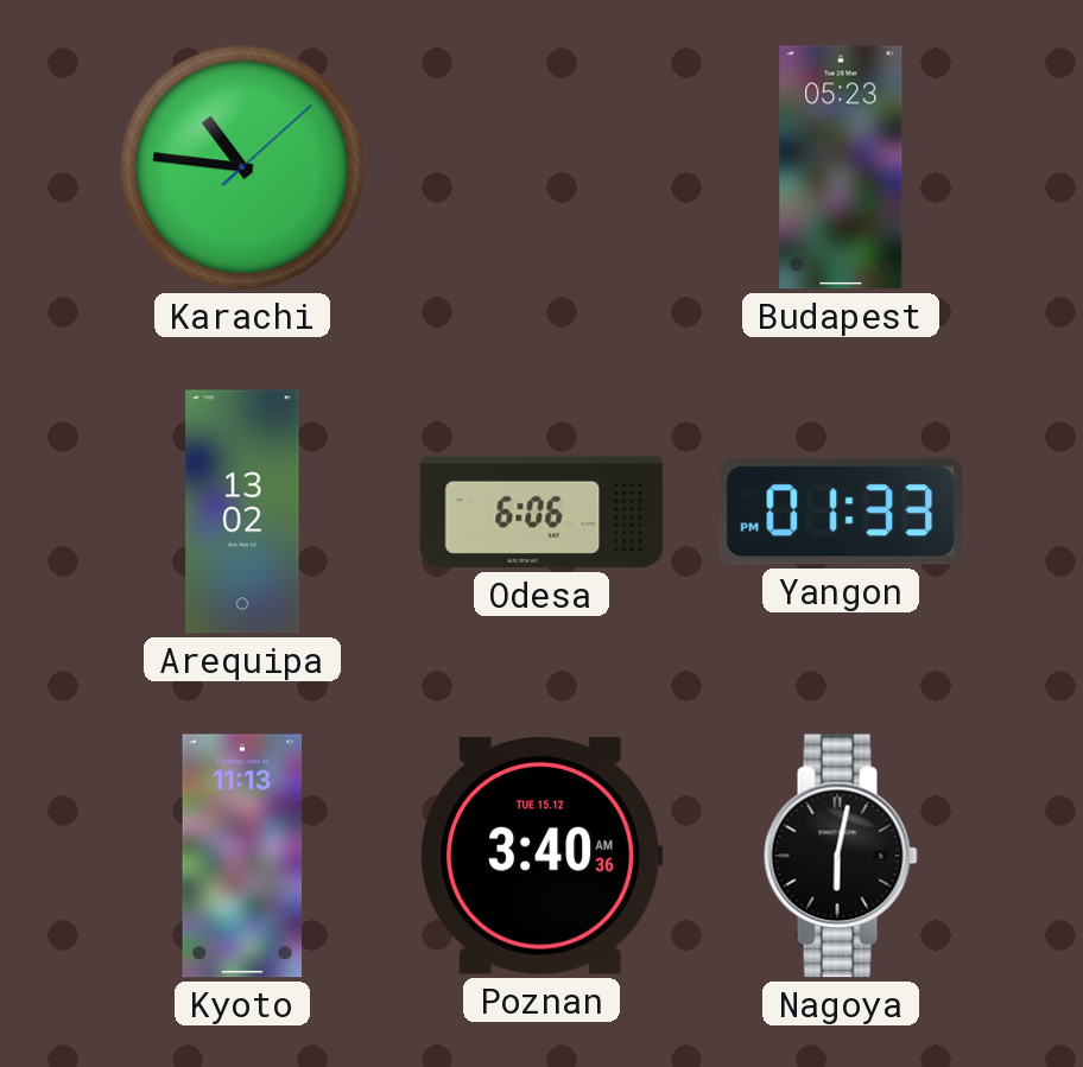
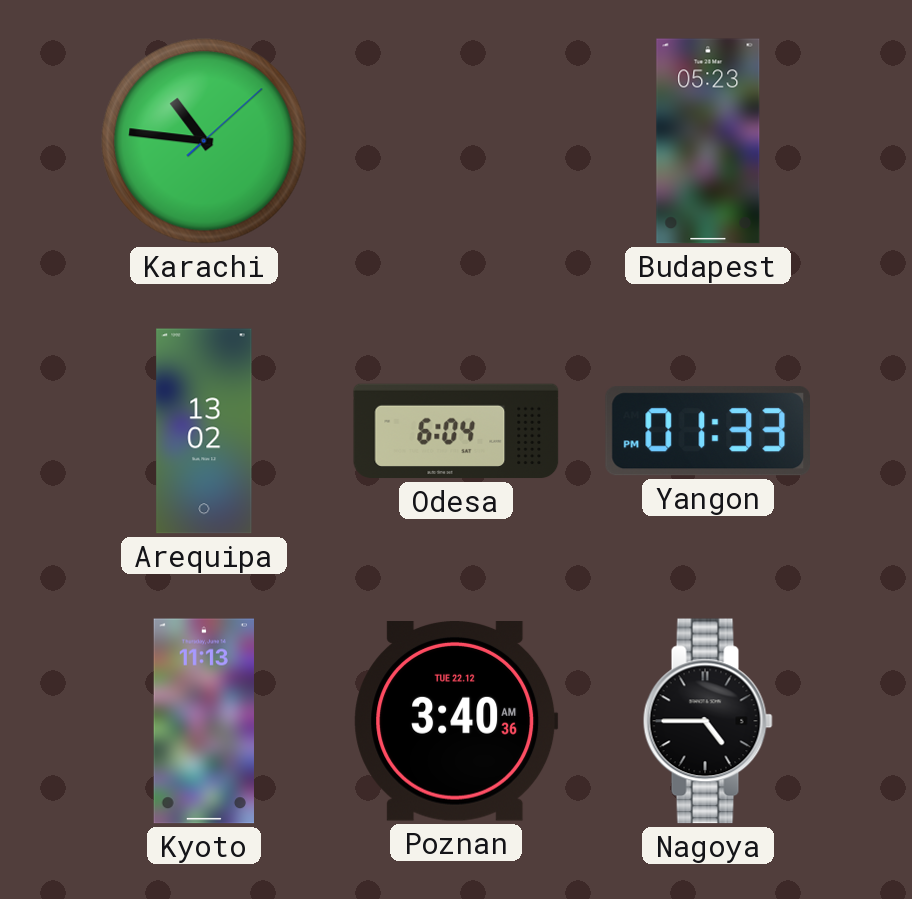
Odesa: 6:06 -> 6:04 (456, 431)
Poznan date: TUE 15.12 -> TUE 22.12 (456, 722)
Nagoya: 6:02 -> 4:45 (708, 721)
